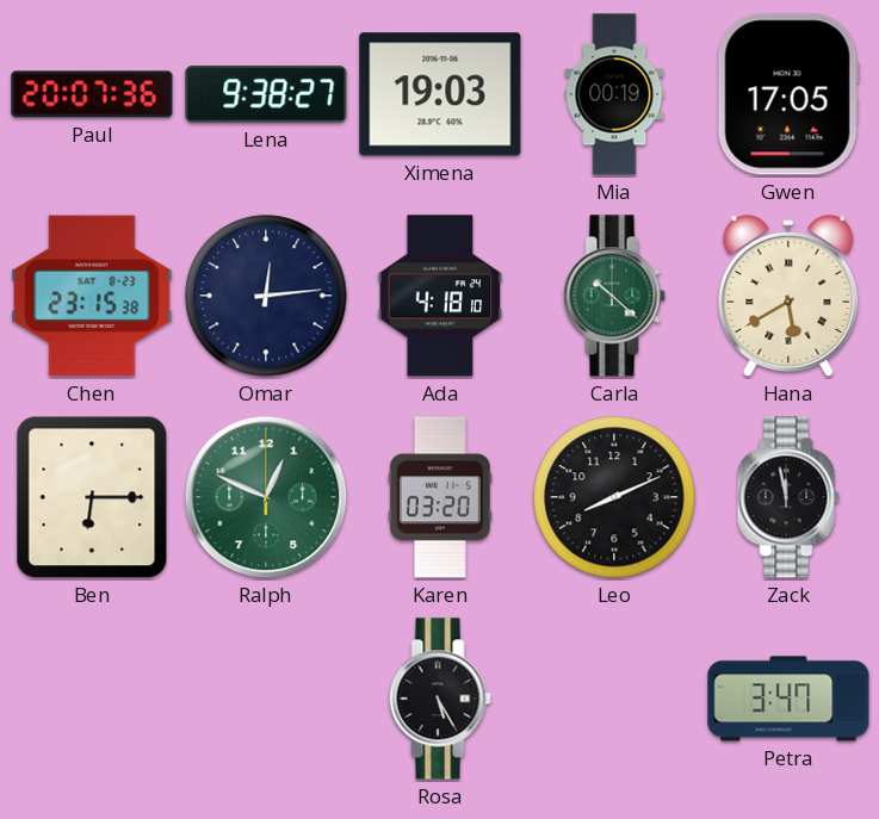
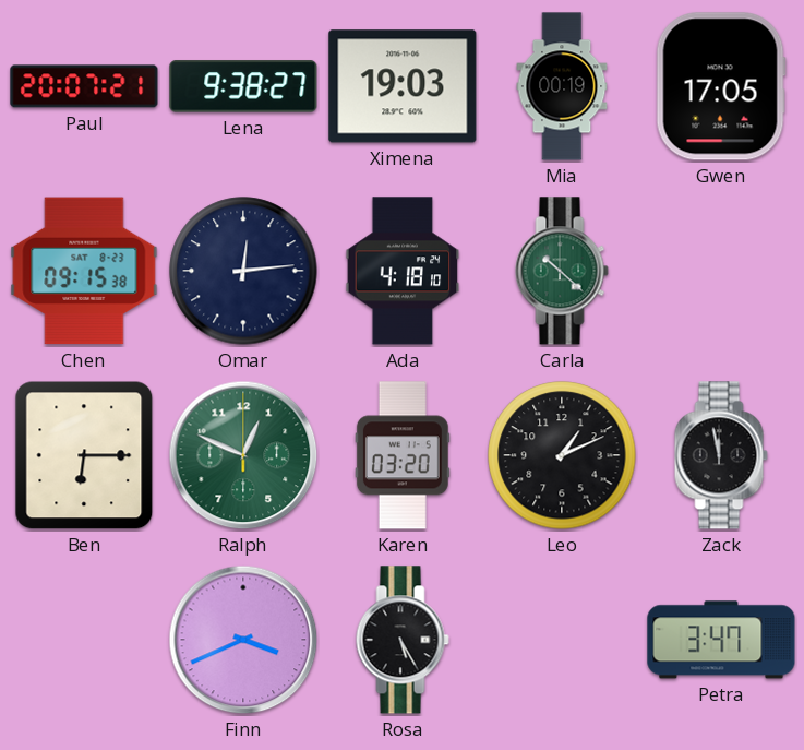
Paul: 20:07:36 -> 20:07:21 (84, 86)
Chen: 23:15 -> 09:15 (84, 271)
Hana: 5:40 -> none (788, 297)
Leo: 8:11 -> 1:11 (562, 455)
Finn: none -> 3:41 (243, 640)
